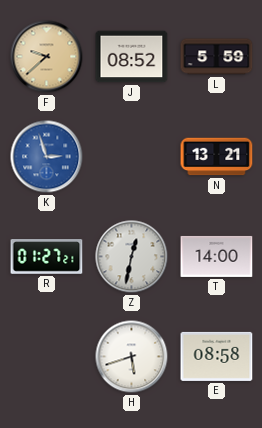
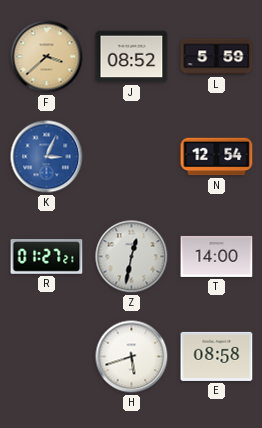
F: 9:38 -> 3:38 (47, 57)
K: 2:57 -> 3:04 (47, 157)
N: 13:21 -> 12:54 (217, 157)
